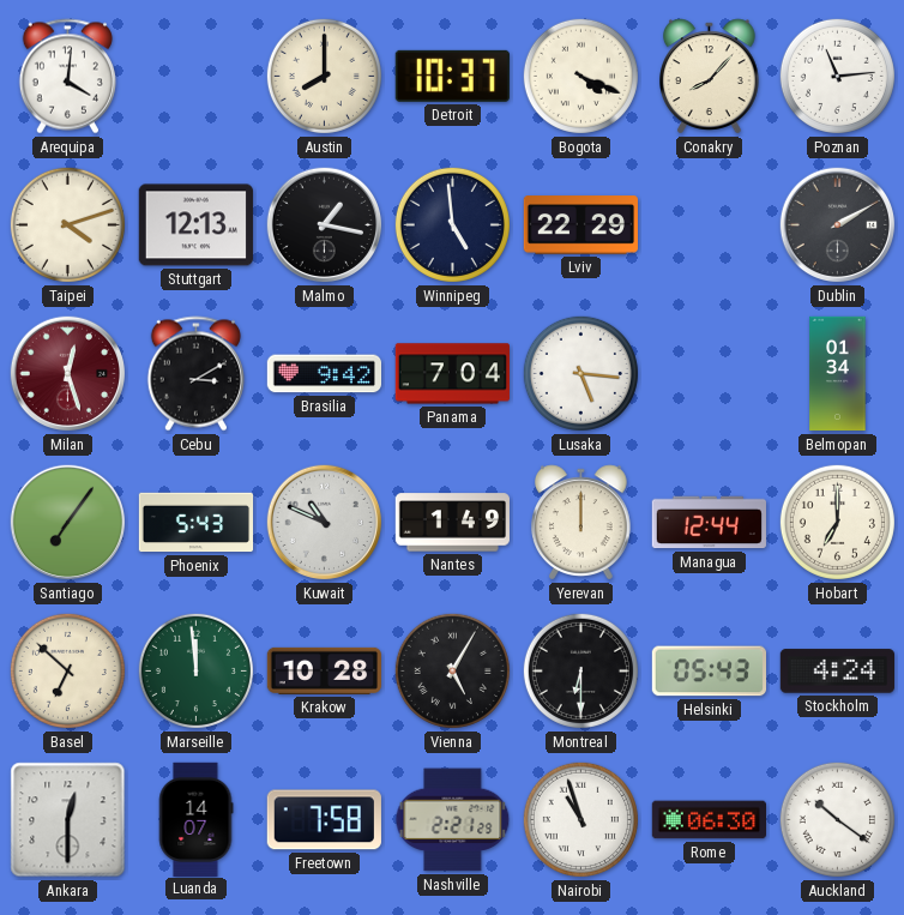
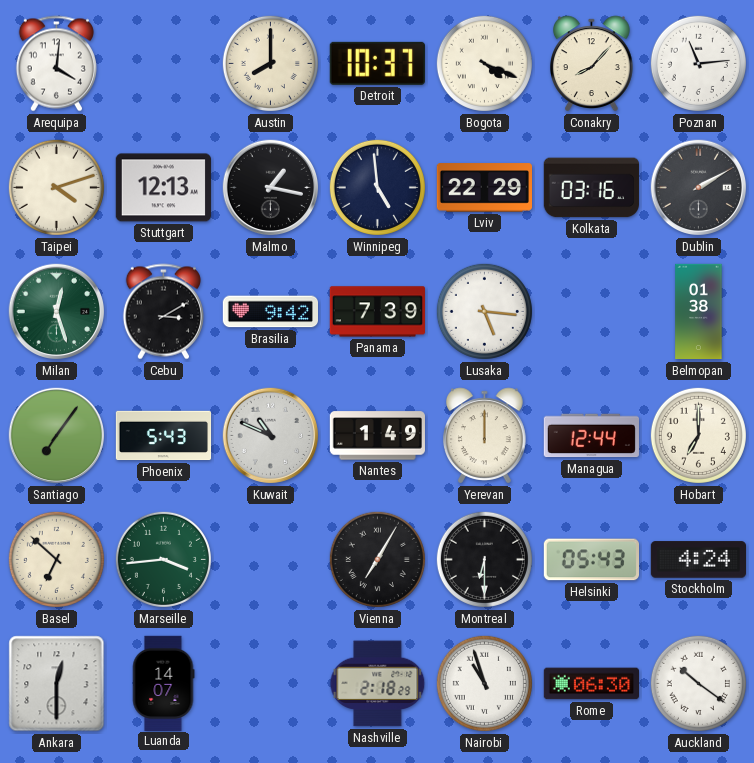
Kolkata: none -> 03:16 (591, 188)
Milan dial: burgundy -> green (57, 312)
Panama: 7:04 -> 7:39 (377, 312)
Belmopan: 01:34 -> 01:38 (699, 312)
Marseille: 11:59 -> 3:44 (163, 559)
Krakow: 10:28 -> none (324, 670)
Vienna: 5:05 -> 7:05 (377, 559)
Freetown: 7:58 -> none (324, 820)
Nashville: 2:21 -> 2:18 (378, 684)
